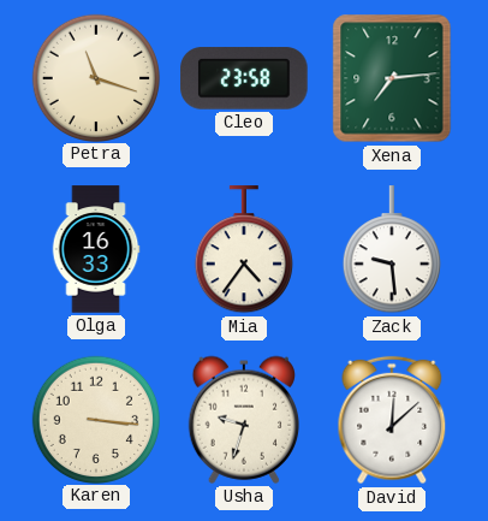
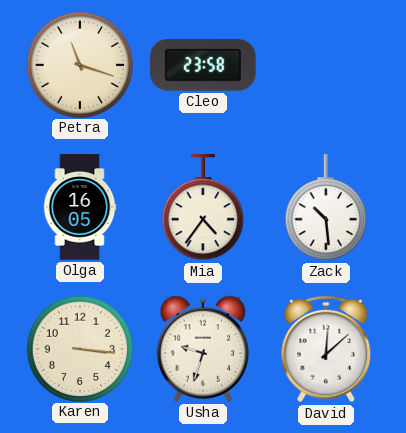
Xena: 7:14 -> none (392, 78)
Olga: 16:33 -> 16:05 (80, 207)
Zack: 9:29 -> 10:29 (326, 208)
